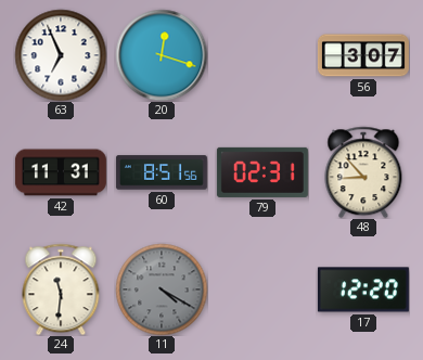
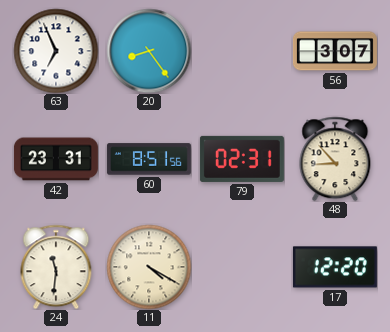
20: 12:18 -> 8:24 (149, 51)
42: 11:31 -> 23:31 (56, 159)
11 dial: grey -> cream (149, 267)
